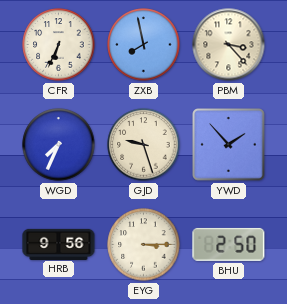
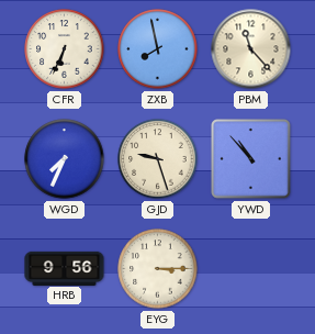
PBM: 3:23 -> 11:23 (251, 49)
YWD: 1:53 -> 10:53 (251, 159)
BHU: 2:50 -> none (229, 244)
